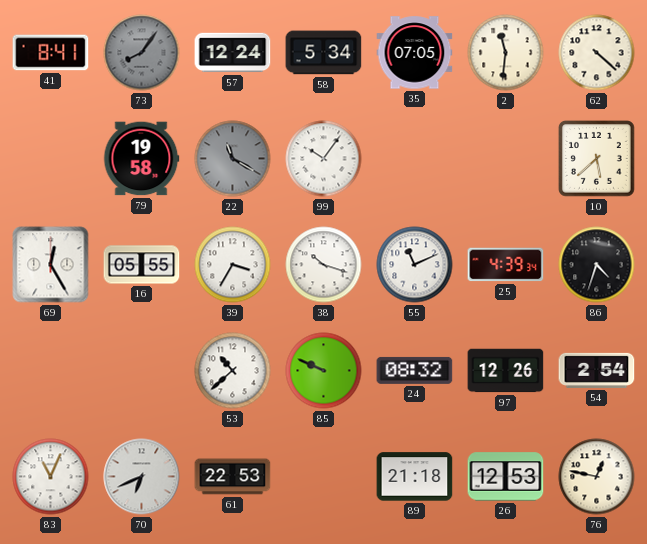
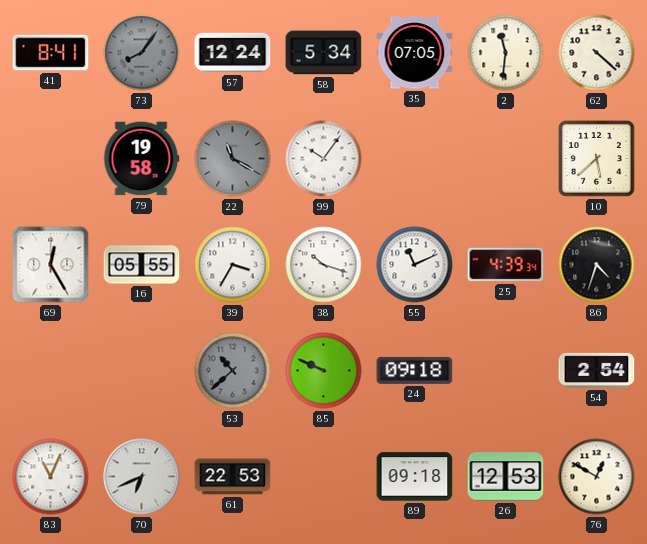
53 dial: white -> grey (233, 371)
24: 08:32 -> 09:18 (415, 370)
97: 12:26 -> none (506, 371)
89: 21:18 -> 09:18 (415, 477)
76: 12:47 -> 12:50 (597, 477)
